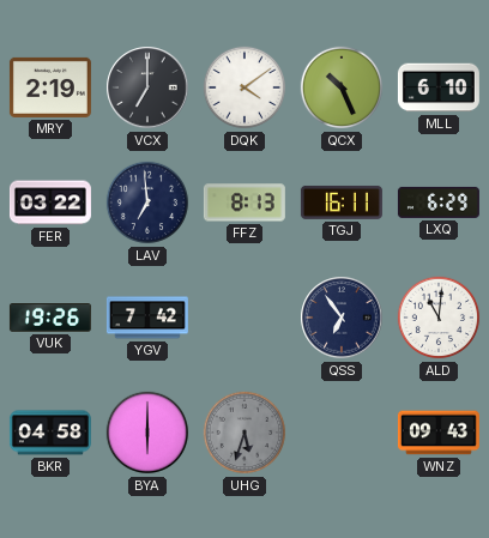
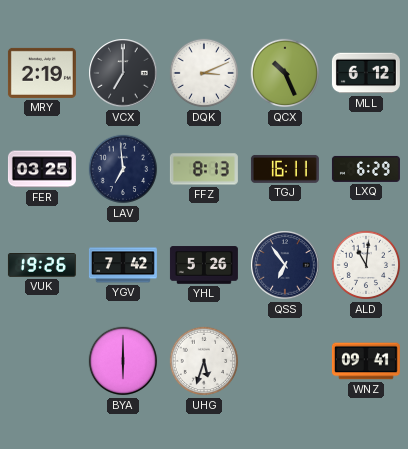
DQK: 4:09 -> 3:11 (204, 73)
MLL: 6:10 -> 6:12 (366, 73)
FER: 03:22 -> 03:25 (42, 169)
YHL: none -> 5:26 (204, 265)
BKR: 04:58 -> none (50, 433)
UHG dial: grey -> white (204, 361)
WNZ: 09:43 -> 09:41 (366, 361)
